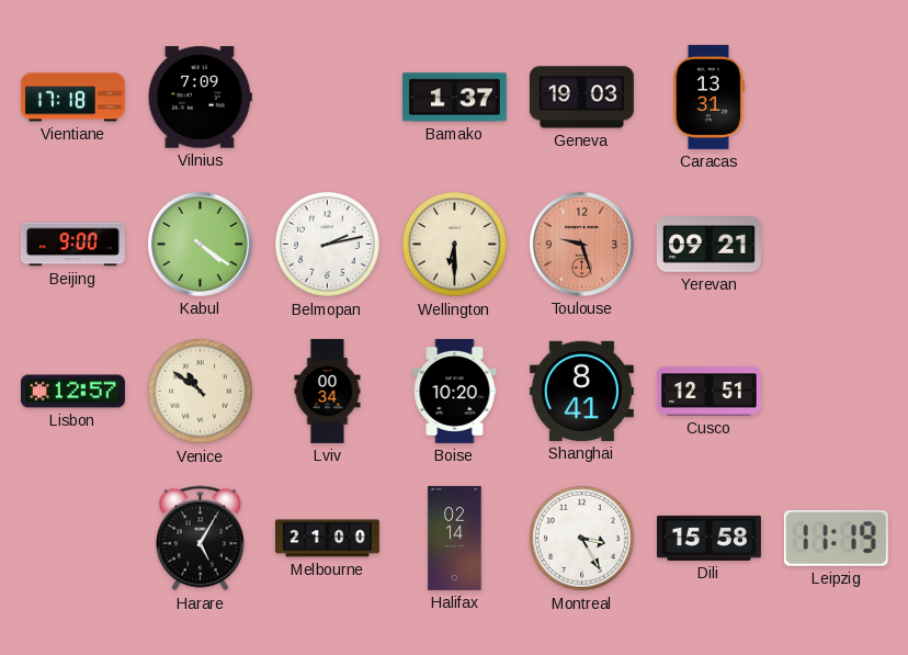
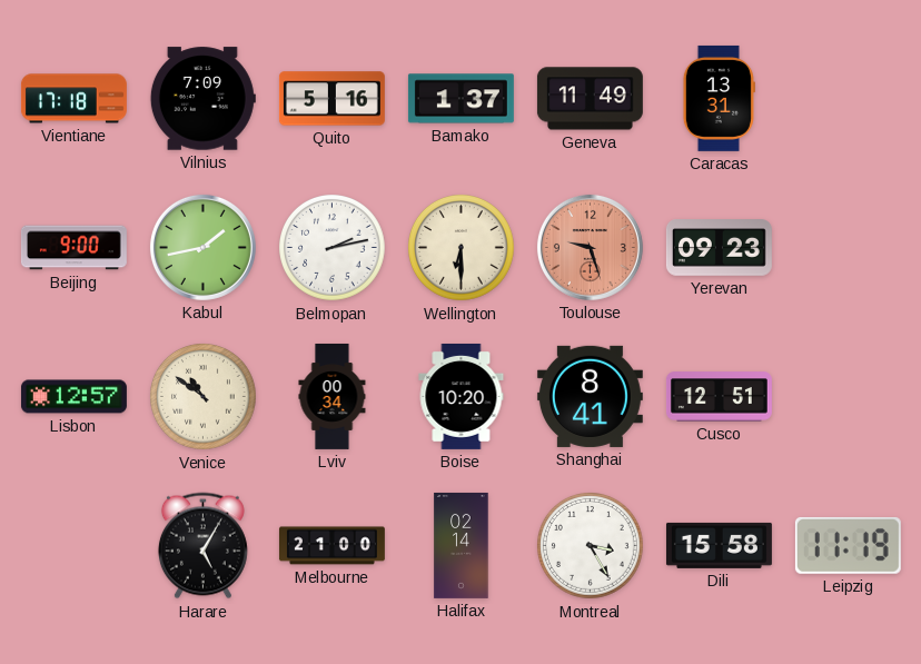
Quito: none -> 5:16 (331, 99)
Geneva: 19:03 -> 11:49 (590, 99)
Kabul: 4:21 -> 1:43 (202, 247)
Yerevan: 09:21 -> 09:23 (719, 248)
